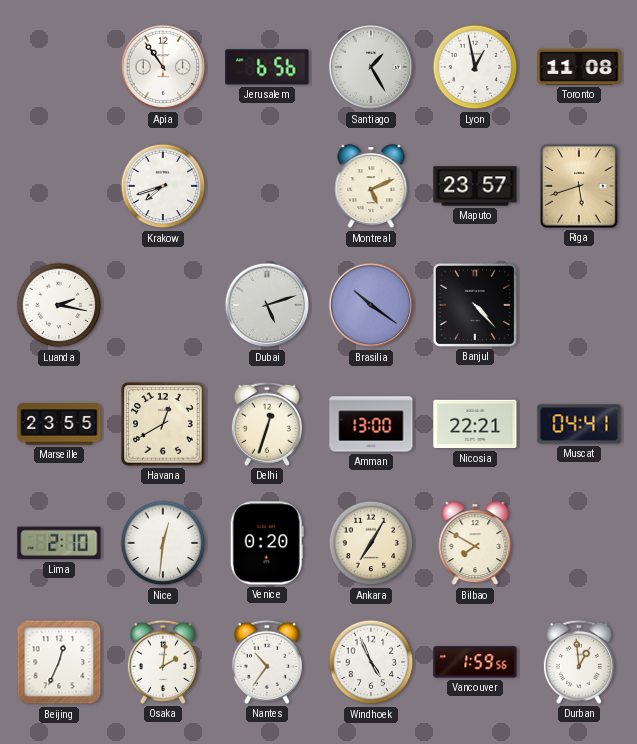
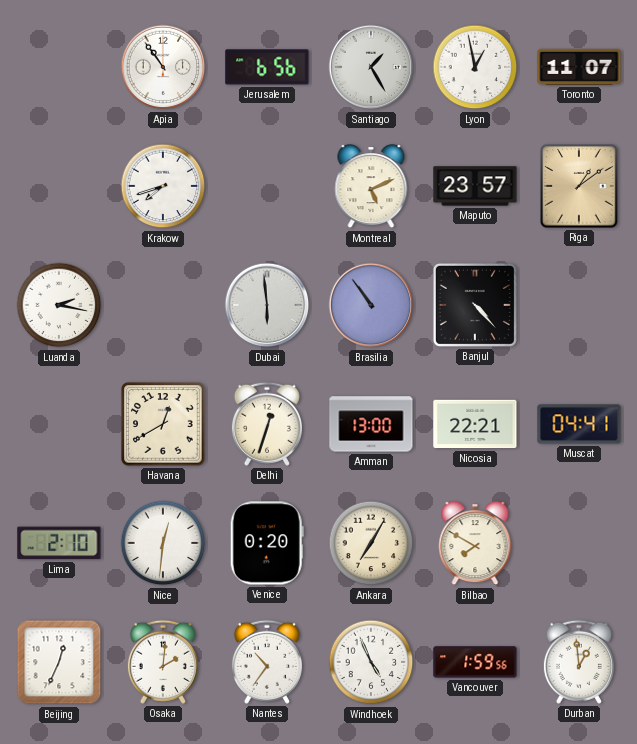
Toronto: 11:08 -> 11:07 (579, 67)
Riga: 5:42 -> 1:09 (579, 186)
Dubai: 5:12 -> 5:59 (267, 305)
Brasilia: 10:21 -> 10:54 (371, 305)
Marseille: 23:55 -> none (59, 424)
